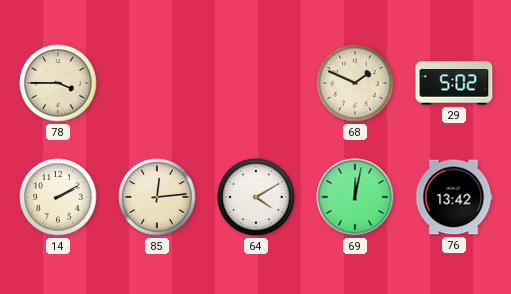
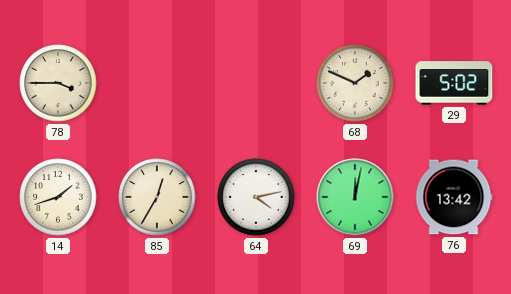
14: 2:10 -> 1:42 (58, 197)
85: 12:14 -> 12:35 (157, 197)
64: 4:10 -> 4:13 (256, 197)
